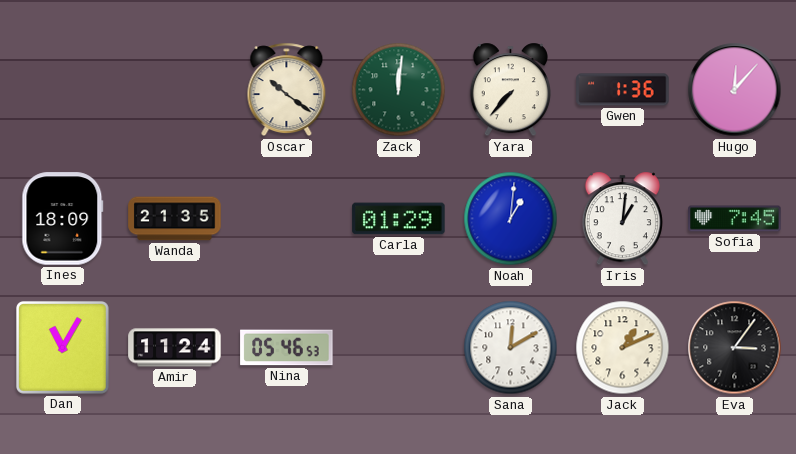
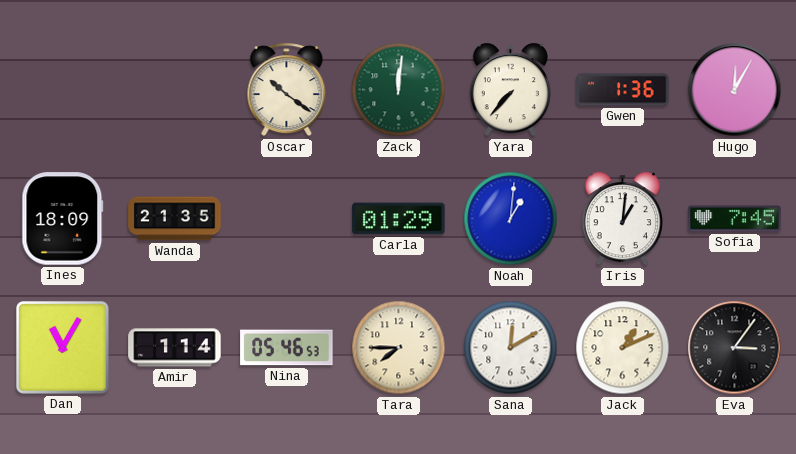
Hugo: 12:07 -> 12:05 (735, 90)
Amir: 11:24 -> 1:14 (175, 348)
Tara: none -> 7:45 (399, 348)
